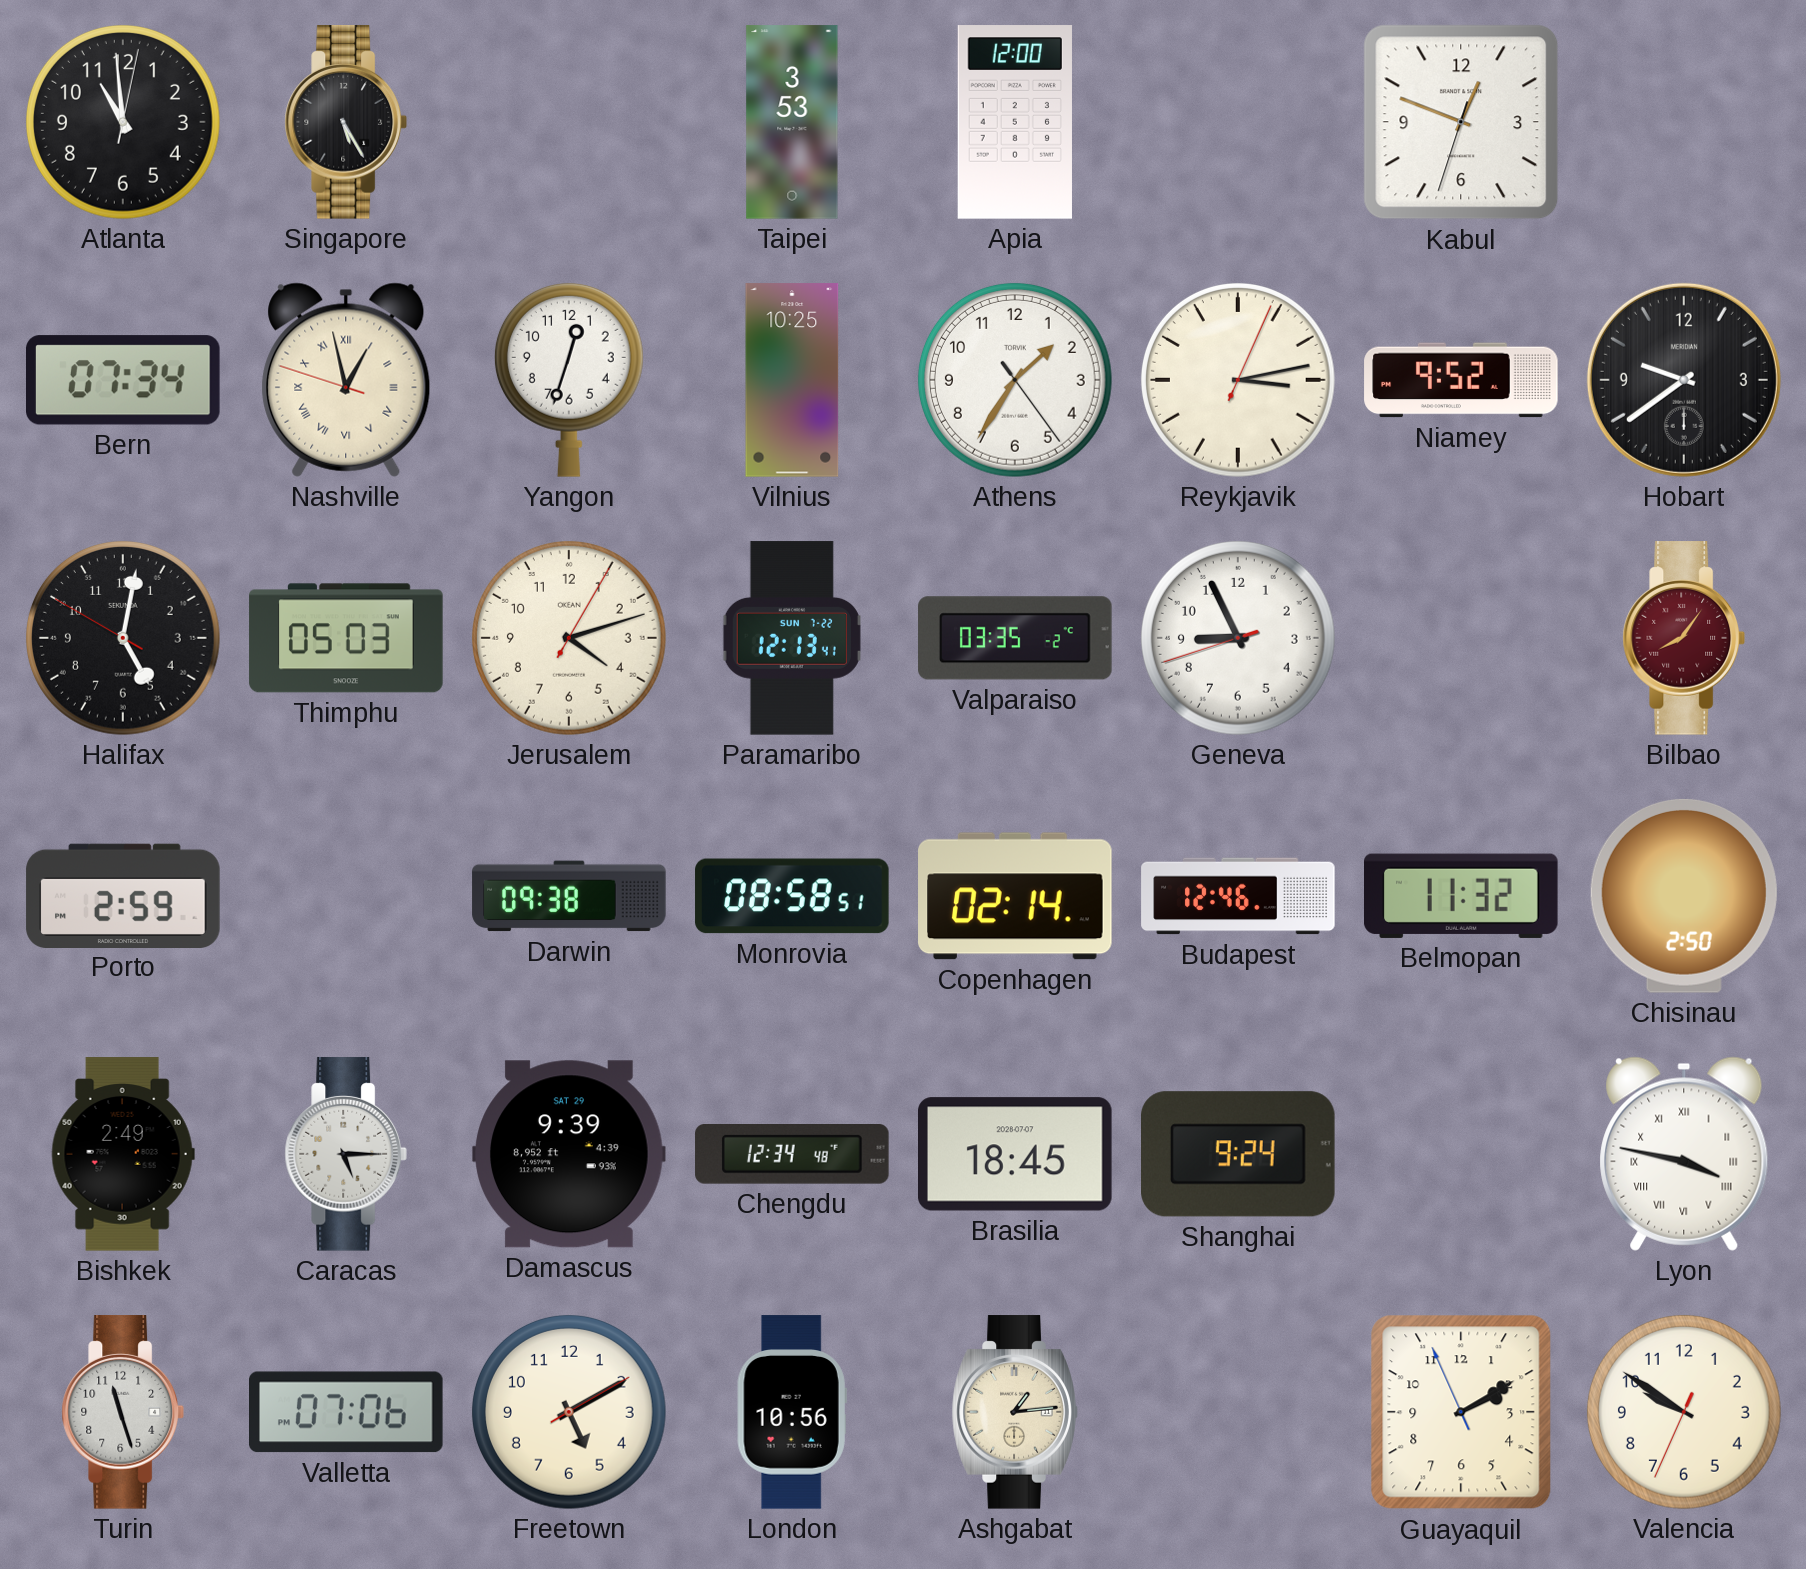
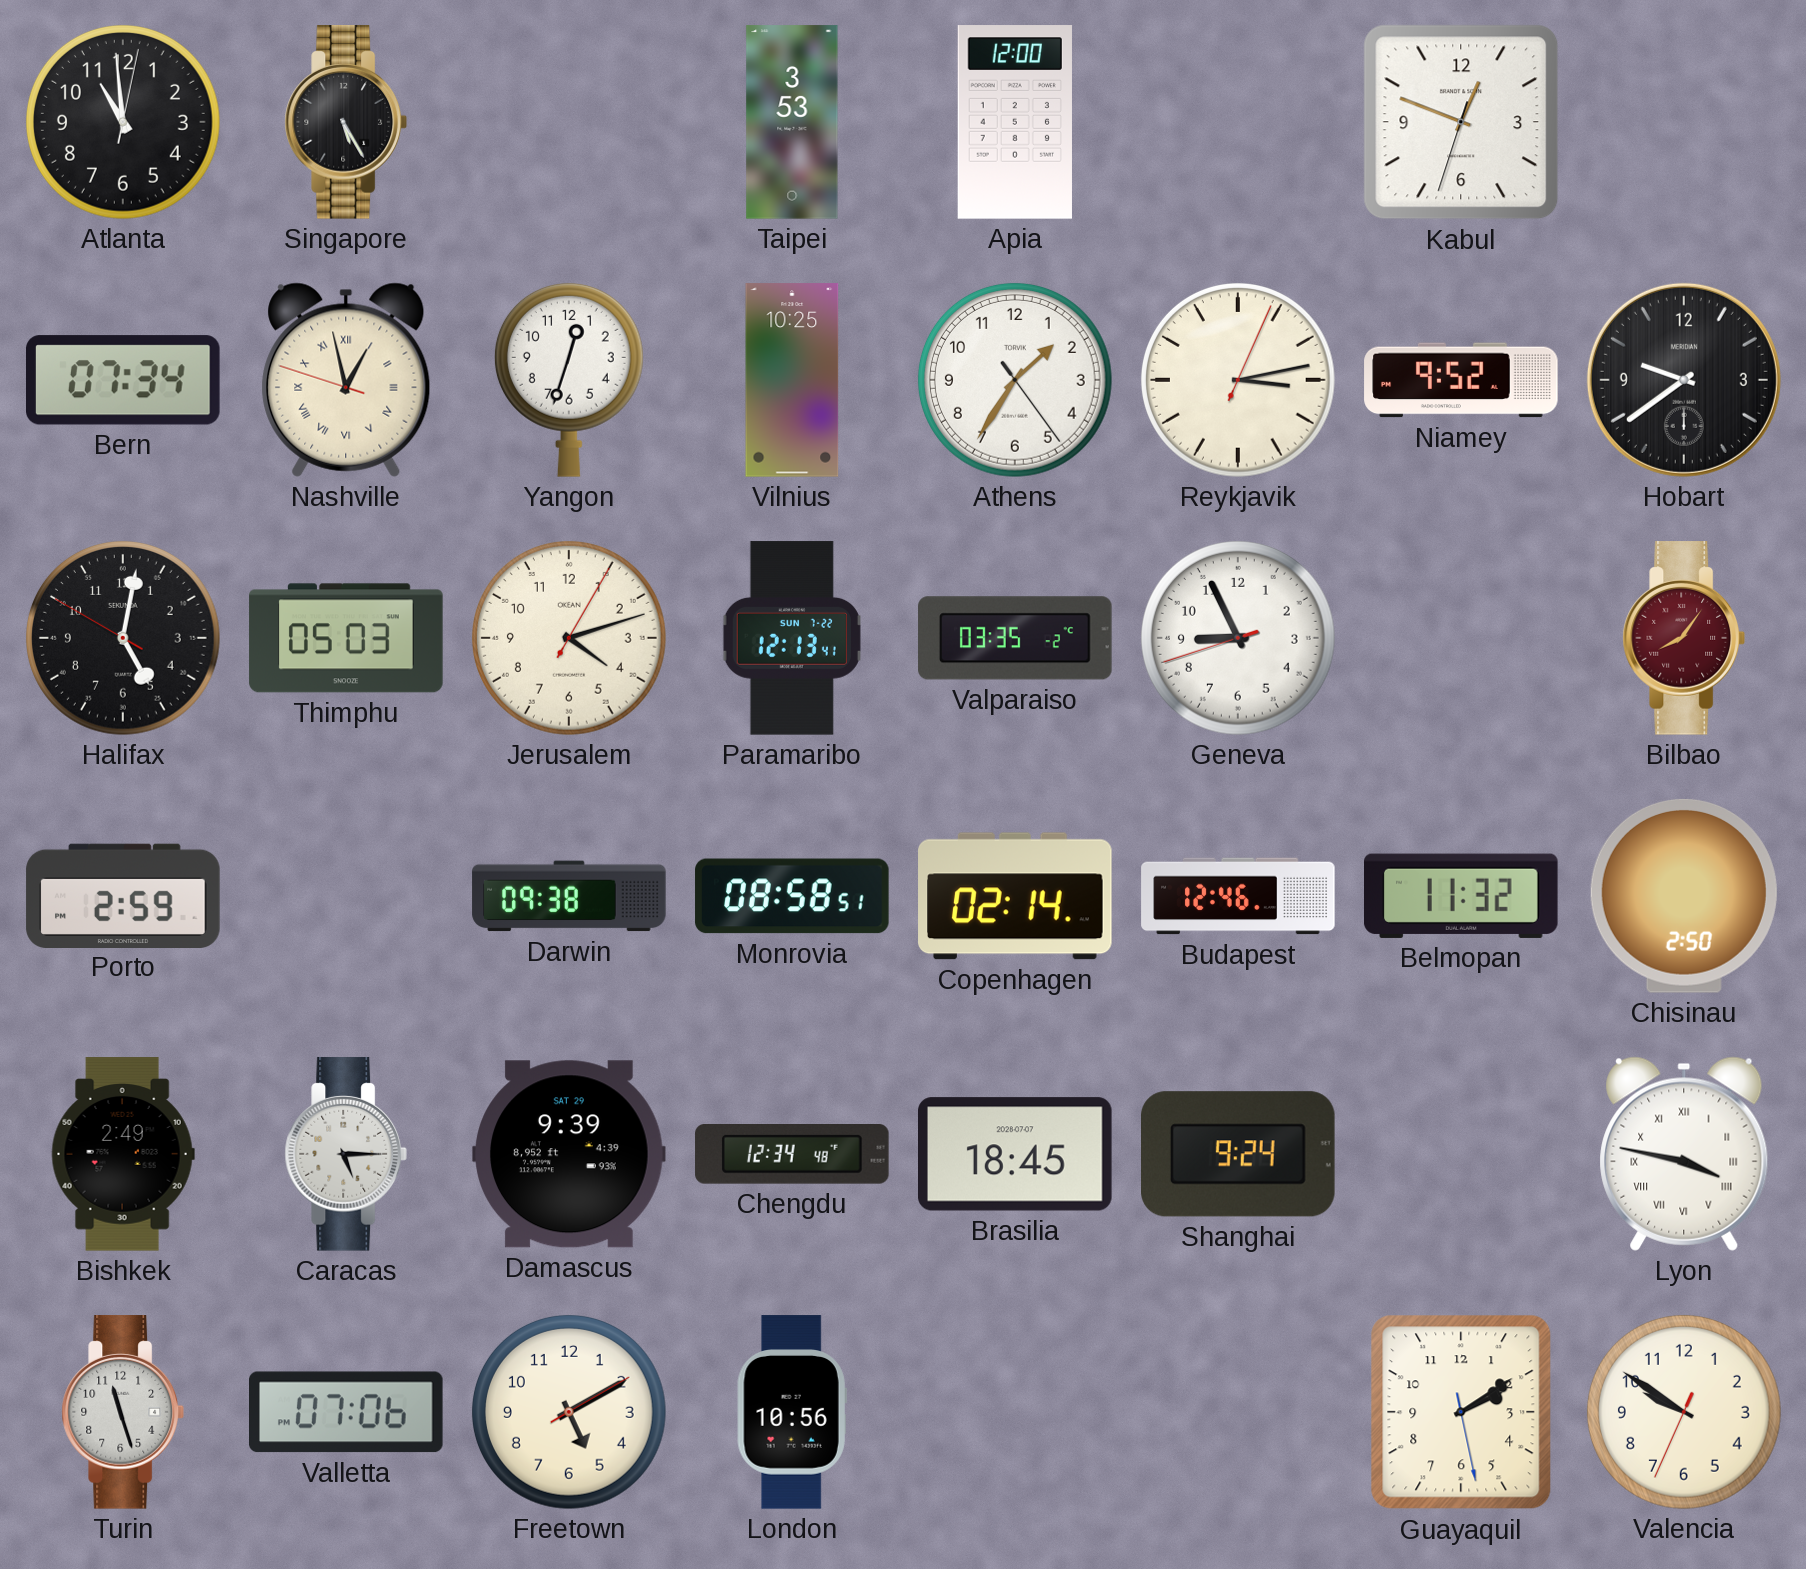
Ashgabat: 1:14 -> none (1015, 1412)
Guayaquil: 2:09:56 -> 2:09:28 (1461, 1412)
